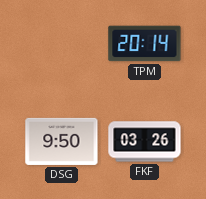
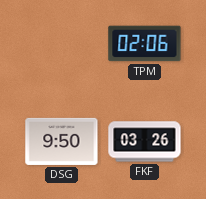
TPM: 20:14 -> 02:06 (145, 44)
